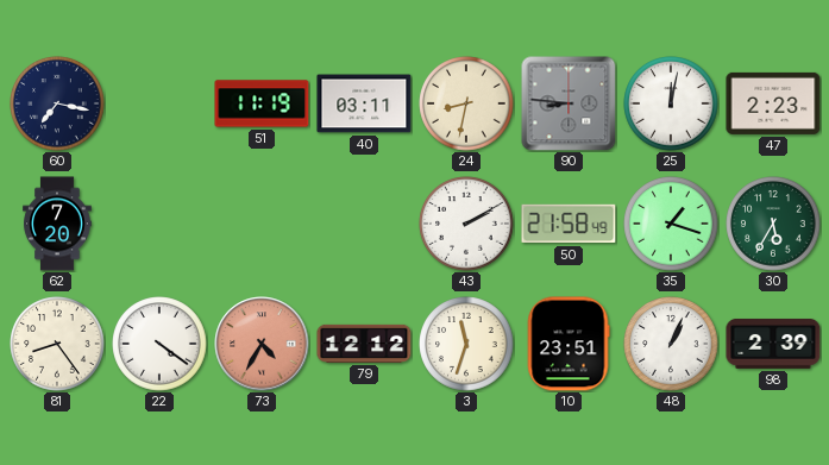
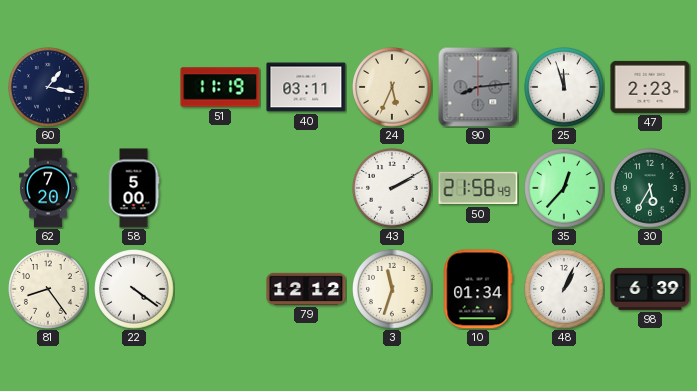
60: 7:17 -> 1:17 (48, 87)
24: 8:32 -> 5:34 (392, 87)
90: 8:46 -> 8:14 (478, 87)
25: 12:02 -> 11:57 (564, 87)
58: none -> 5:00 (134, 188)
35: 1:18 -> 12:37 (564, 188)
73: 4:35 -> none (262, 344)
10: 23:51 -> 01:34 (478, 289)
98: 2:39 -> 6:39 (650, 289)
